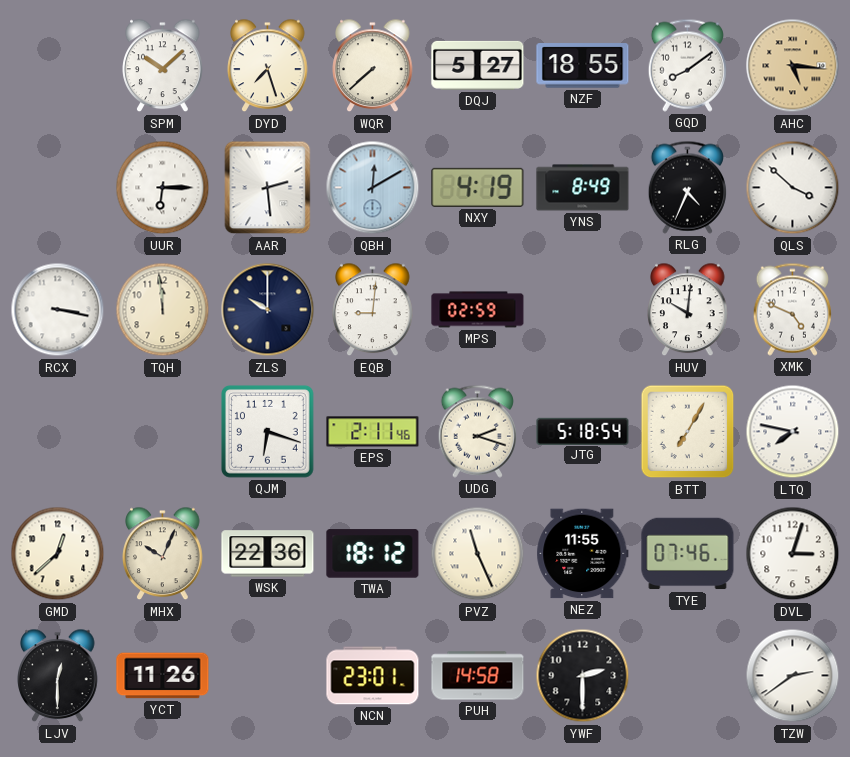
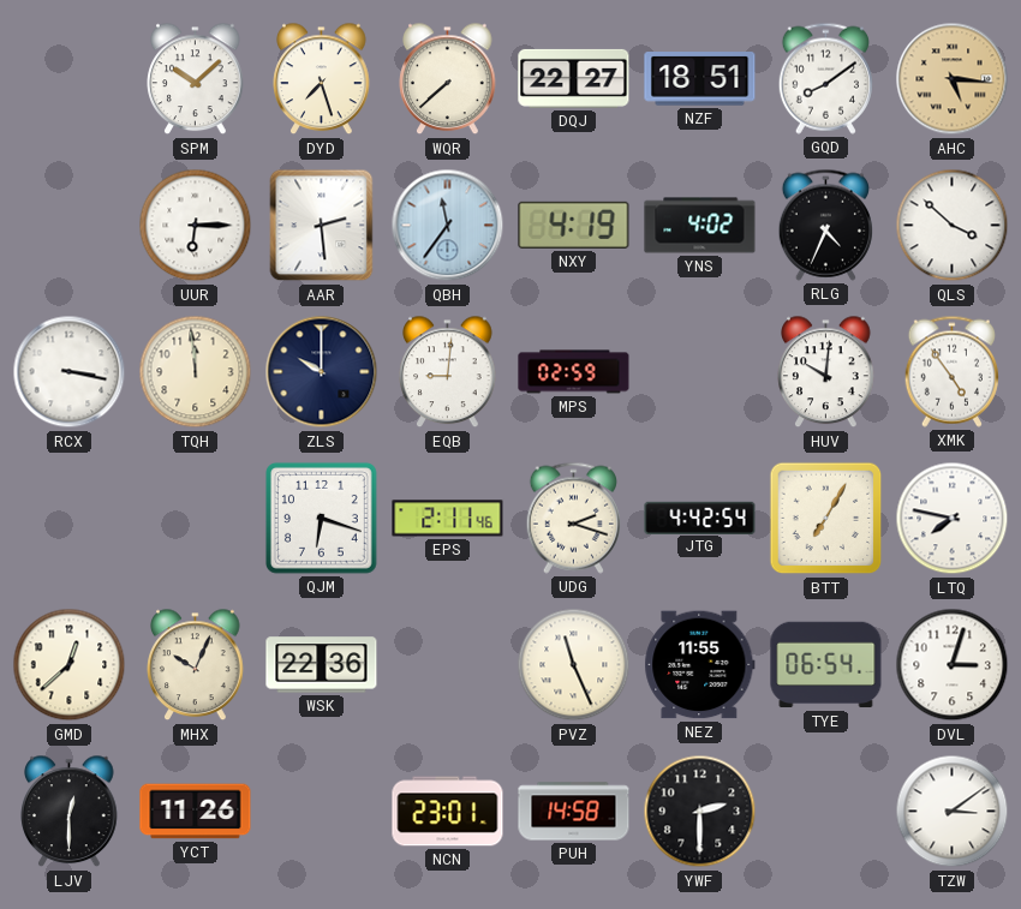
DQJ: 5:27 -> 22:27 (574, 78)
NZF: 18:55 -> 18:51 (700, 79)
QBH: 12:10 -> 11:36 (448, 226)
YNS: 8:49 -> 4:02 (700, 226)
XMK: 4:49 -> 4:54 (951, 371)
JTG: 5:18 -> 4:42 (700, 518)
TWA: 18:12 -> none (373, 554)
TYE: 07:46 -> 06:54 (826, 665)
TZW: 2:39 -> 3:09 (953, 812)
